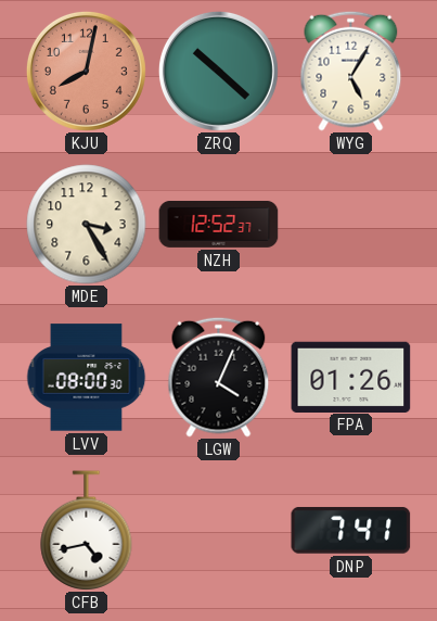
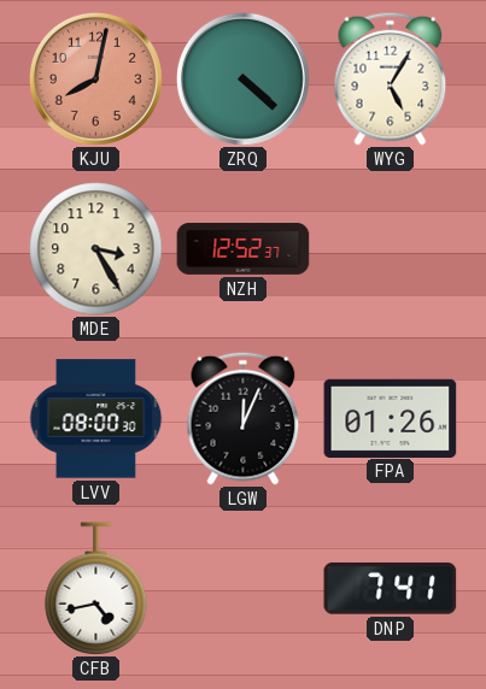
ZRQ: 10:22 -> 4:22 (242, 78)
LGW: 4:04 -> 12:04 (244, 418)
